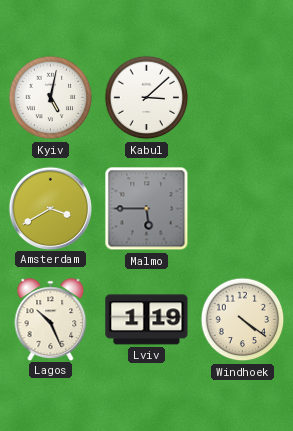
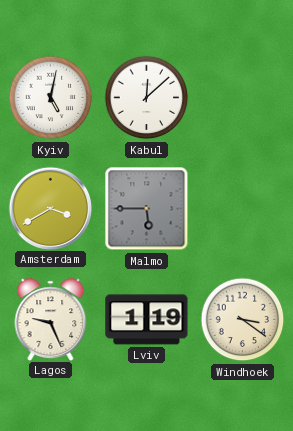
Kabul: 3:08 -> 12:08 (147, 98)
Lagos: 10:26 -> 9:26 (51, 319)
Windhoek: 4:21 -> 3:21 (243, 320)
